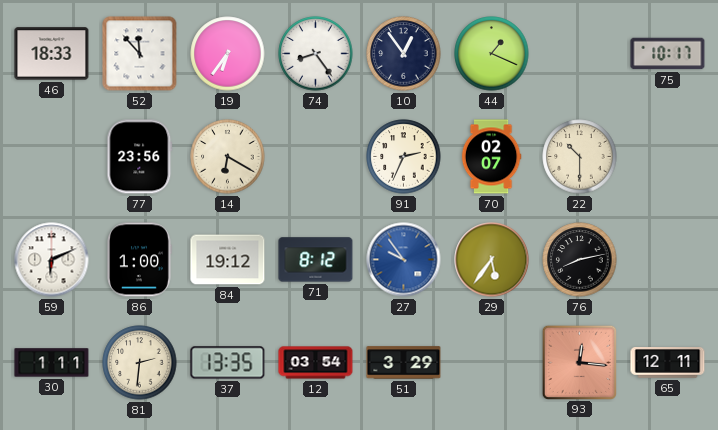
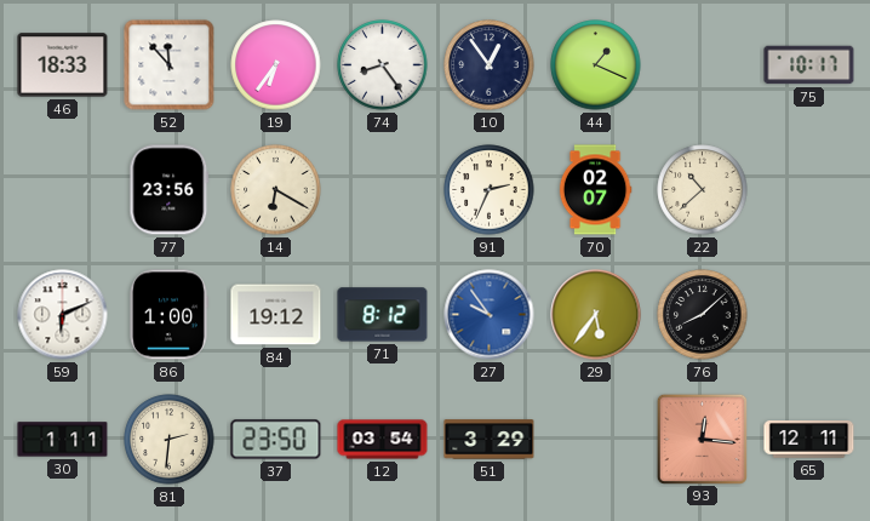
22: 10:30 -> 10:38 (703, 190)
76: 8:13 -> 8:08 (703, 315)
37: 13:35 -> 23:50 (276, 440)
